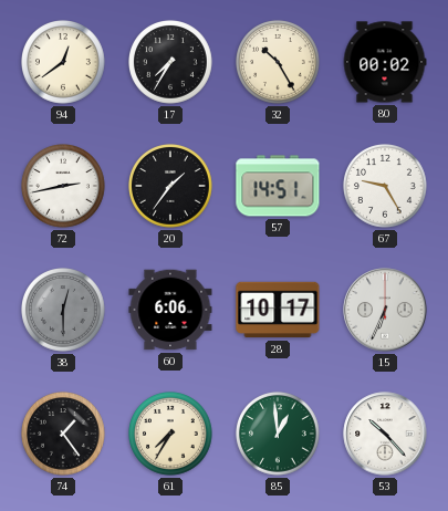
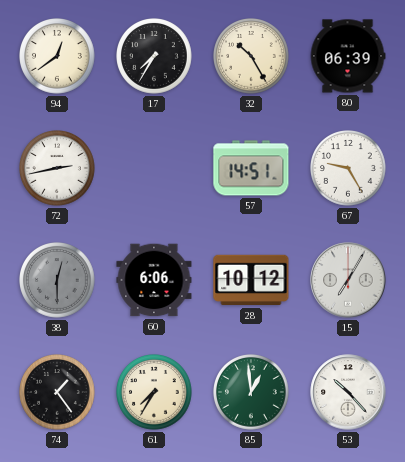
80: 00:02 -> 06:39 (348, 56)
20: 1:36 -> none (171, 187)
28: 10:17 -> 10:12 (251, 280)
15: 6:34 -> 7:05 (348, 280)
